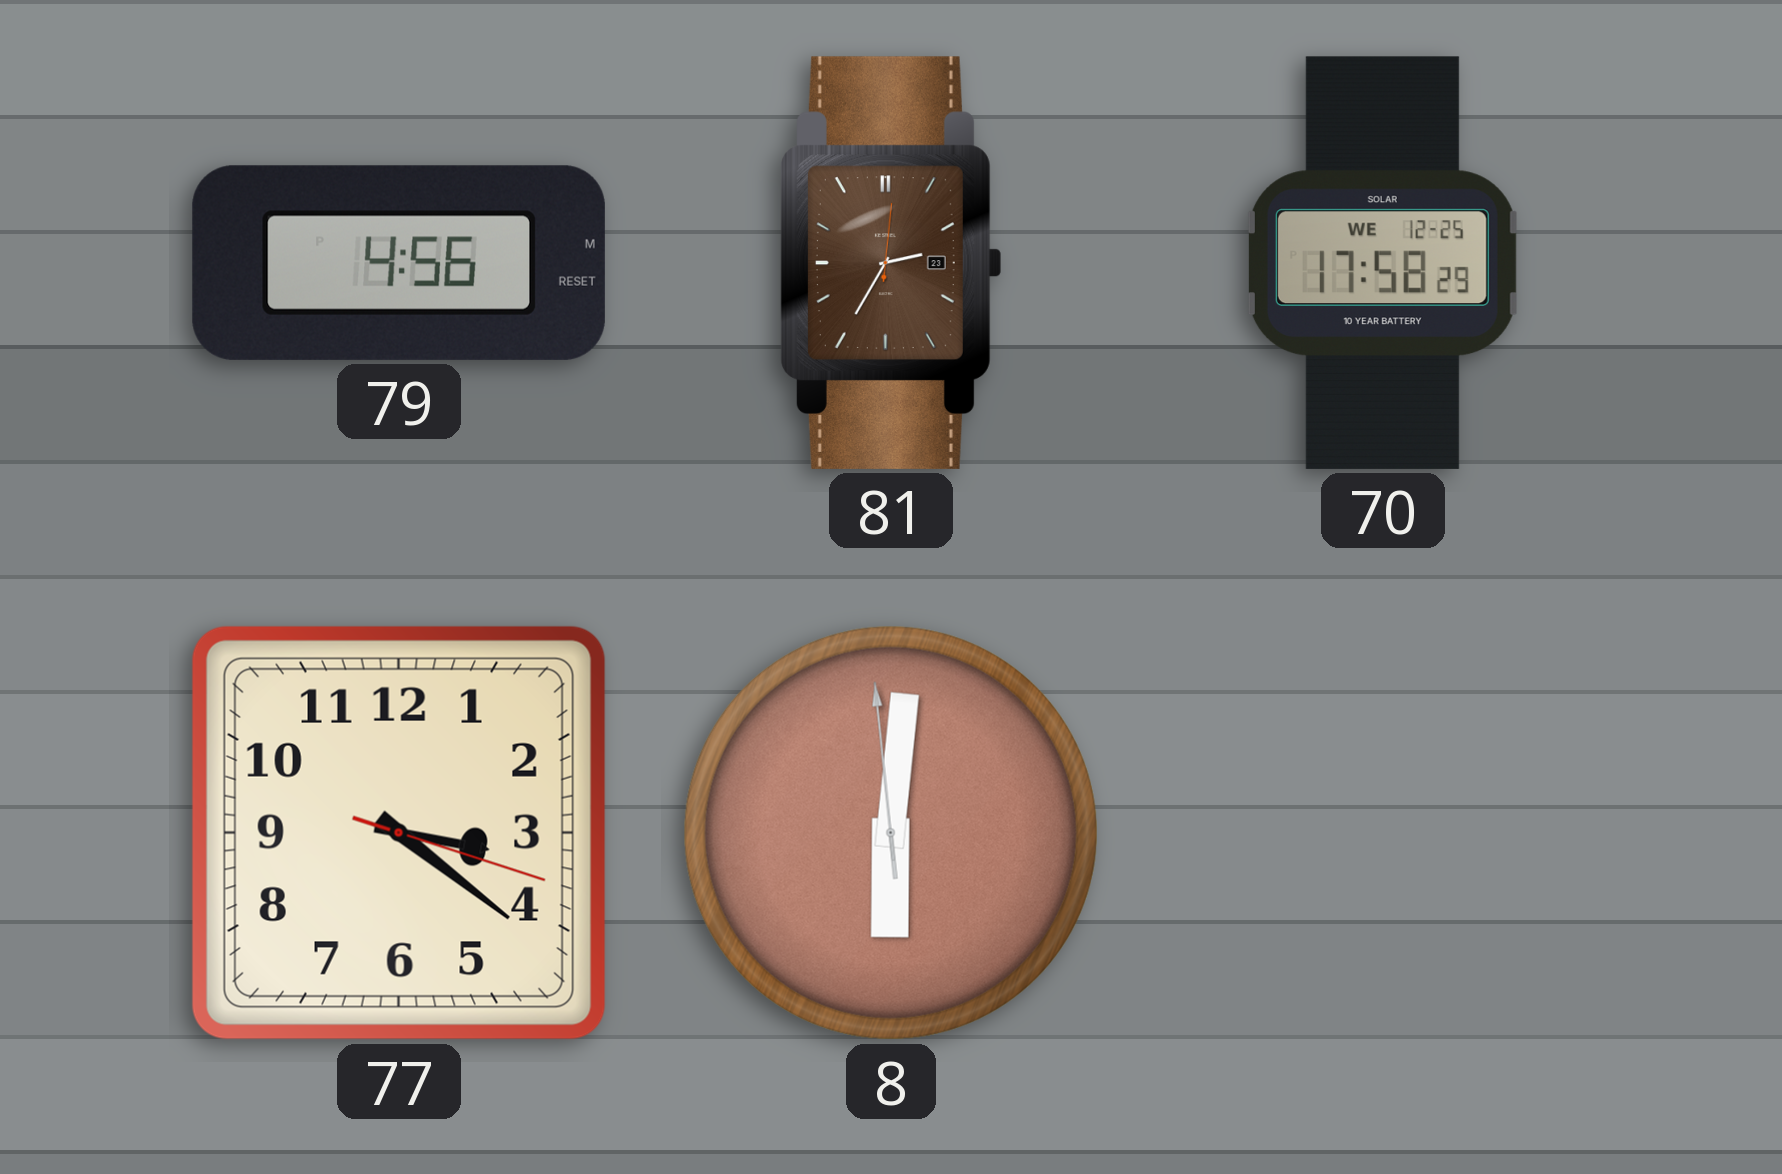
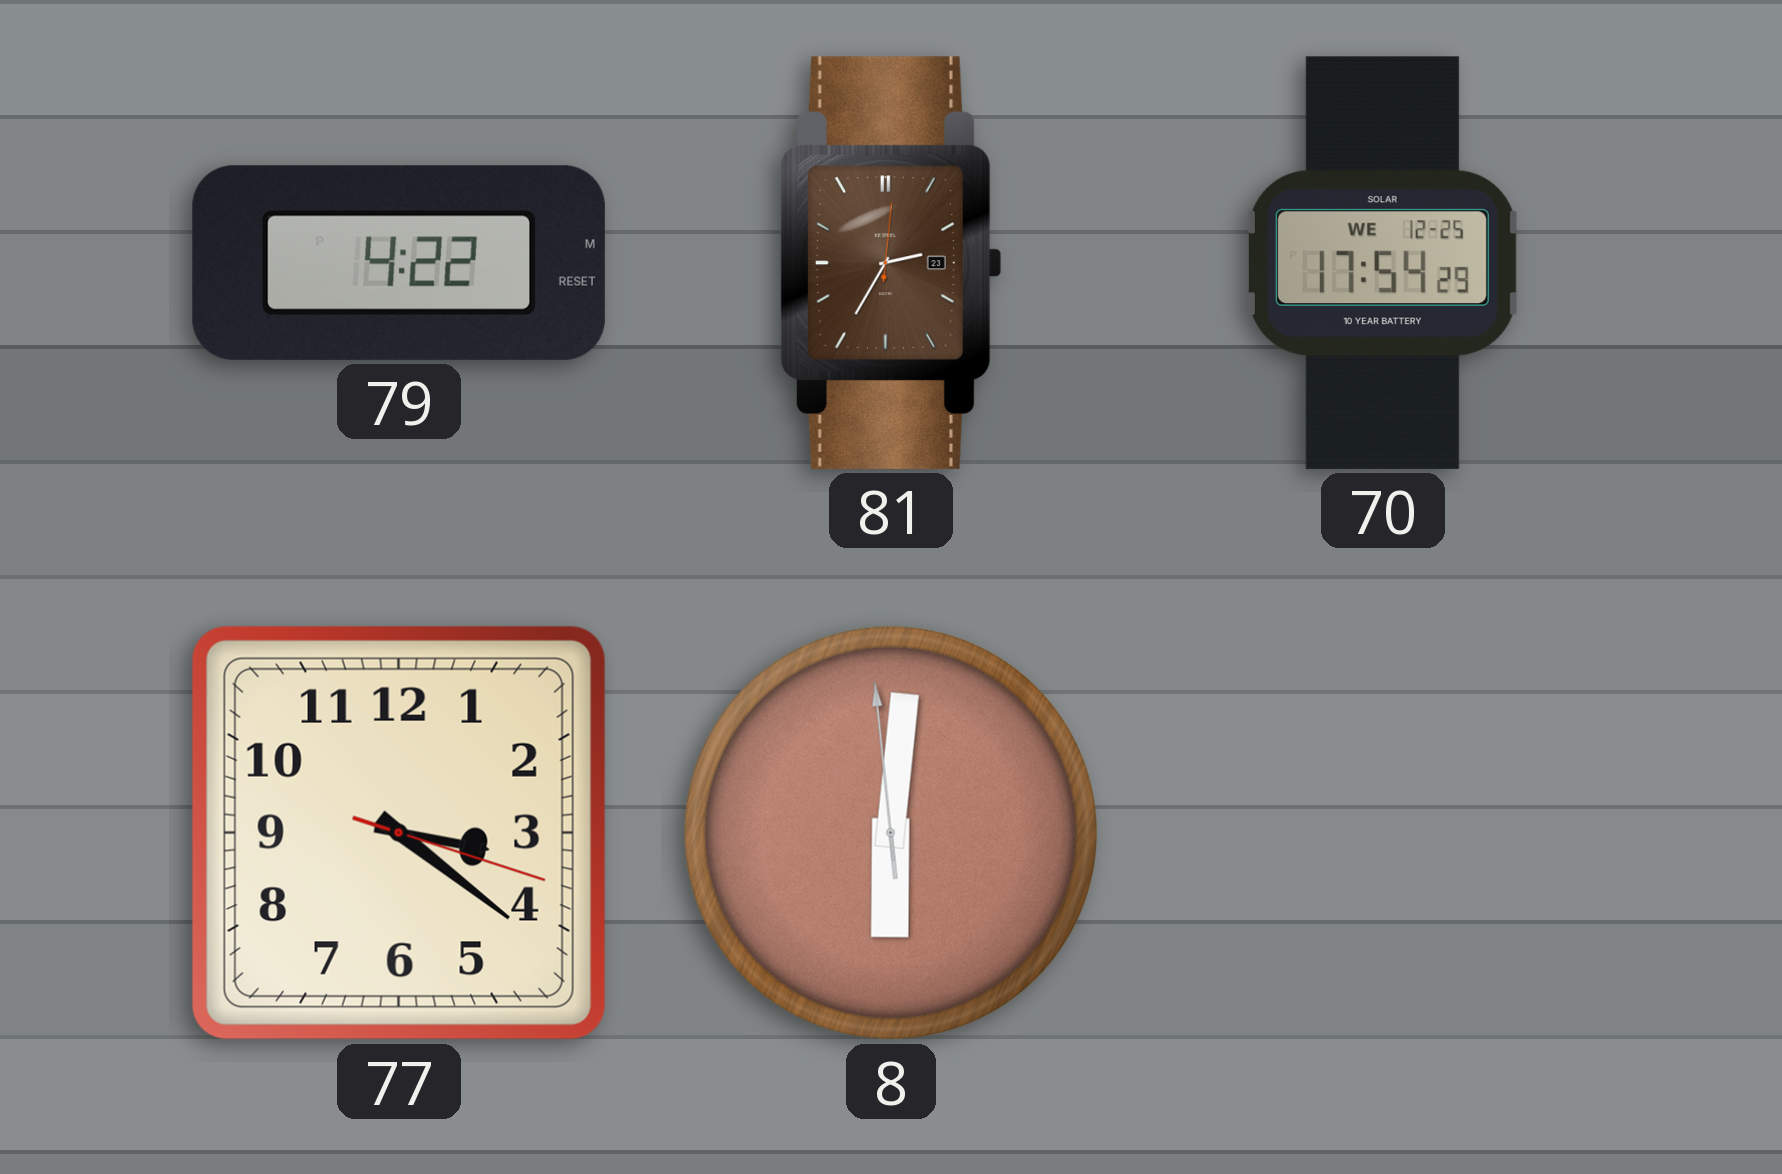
79: 4:56 -> 4:22 (399, 263)
70: 17:58 -> 17:54 (1383, 263)
